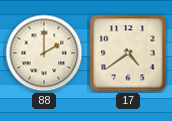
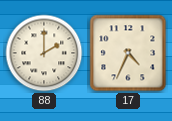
17: 4:39 -> 4:34 (128, 53)
